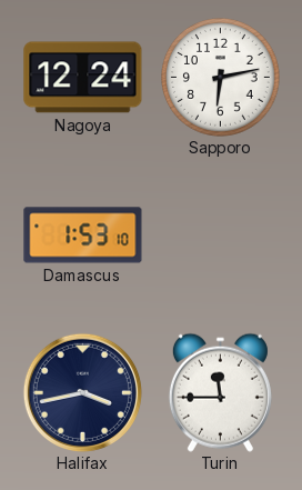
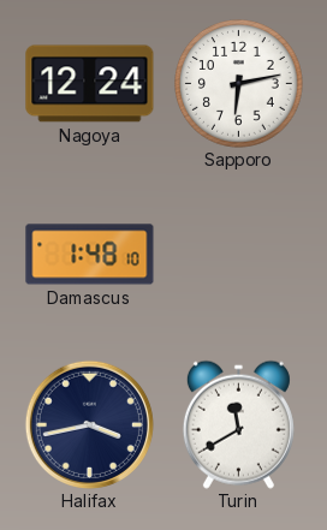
Damascus: 1:53 -> 1:48 (90, 255)
Turin: 11:45 -> 11:40 (238, 424)
